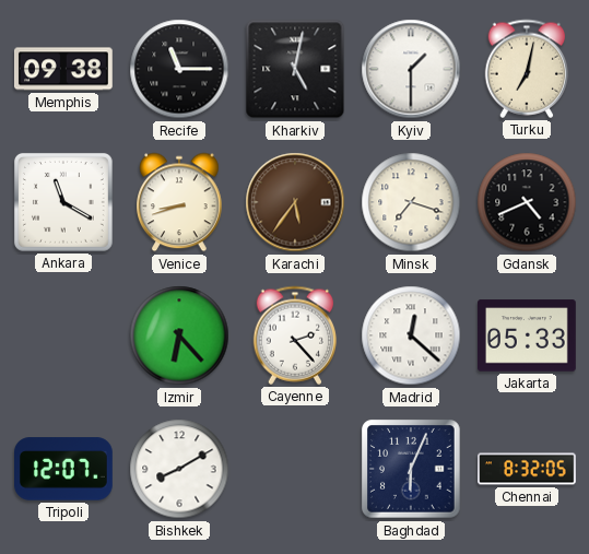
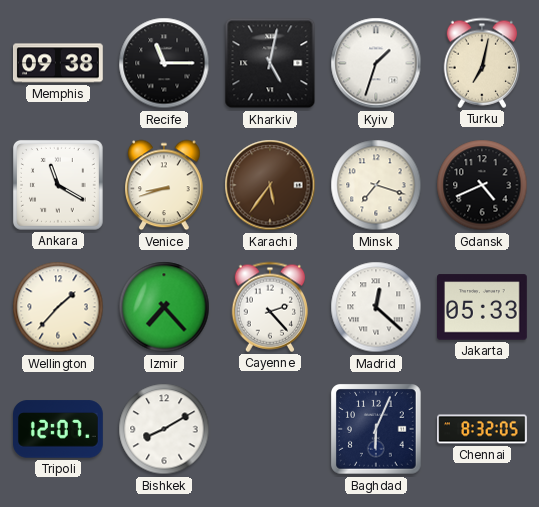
Kyiv: 1:30 -> 1:33 (376, 63)
Wellington: none -> 1:37 (58, 307)
Izmir: 6:23 -> 7:23 (164, 307)
